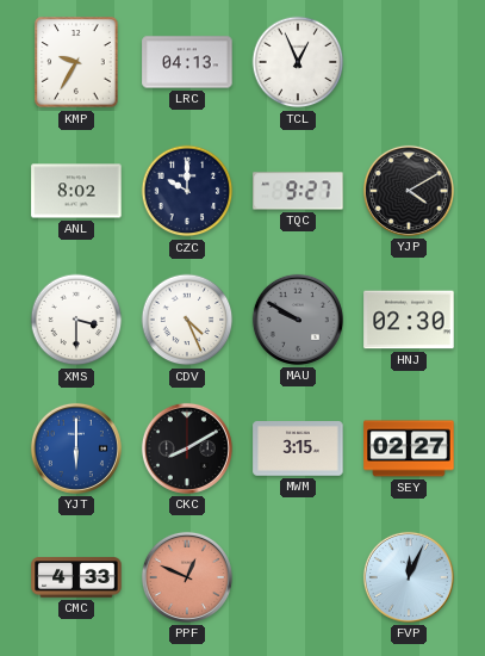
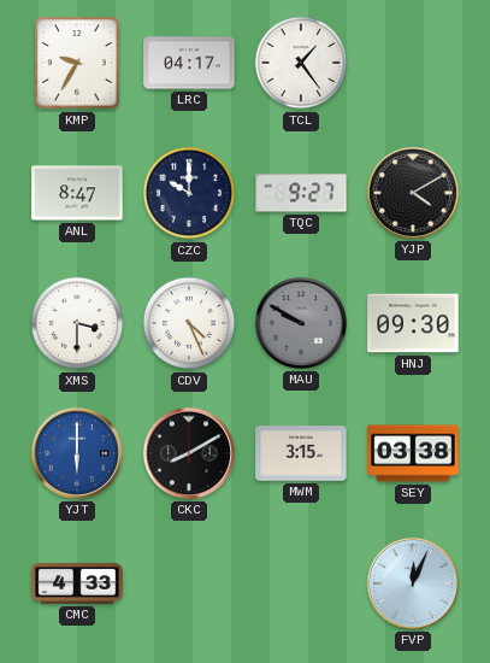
LRC: 04:13 -> 04:17 (189, 63)
TCL: 12:56 -> 1:24 (301, 63)
ANL: 8:02 -> 8:47 (77, 193)
HNJ: 02:30 -> 09:30 (413, 323)
SEY: 02:27 -> 03:38 (413, 453)
PPF: 12:49 -> none (187, 577)
